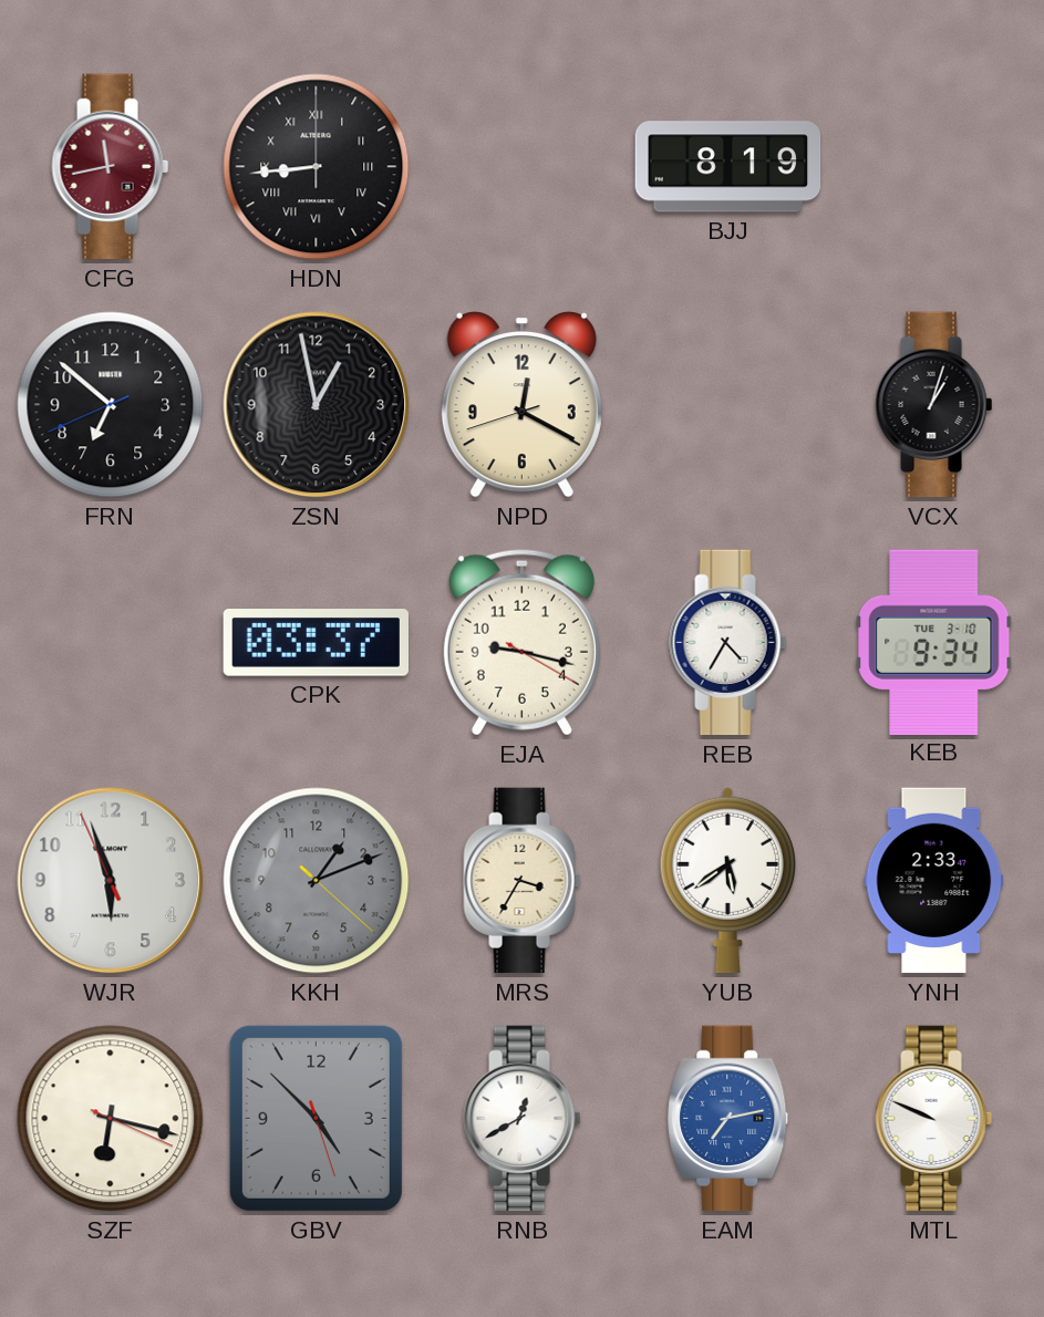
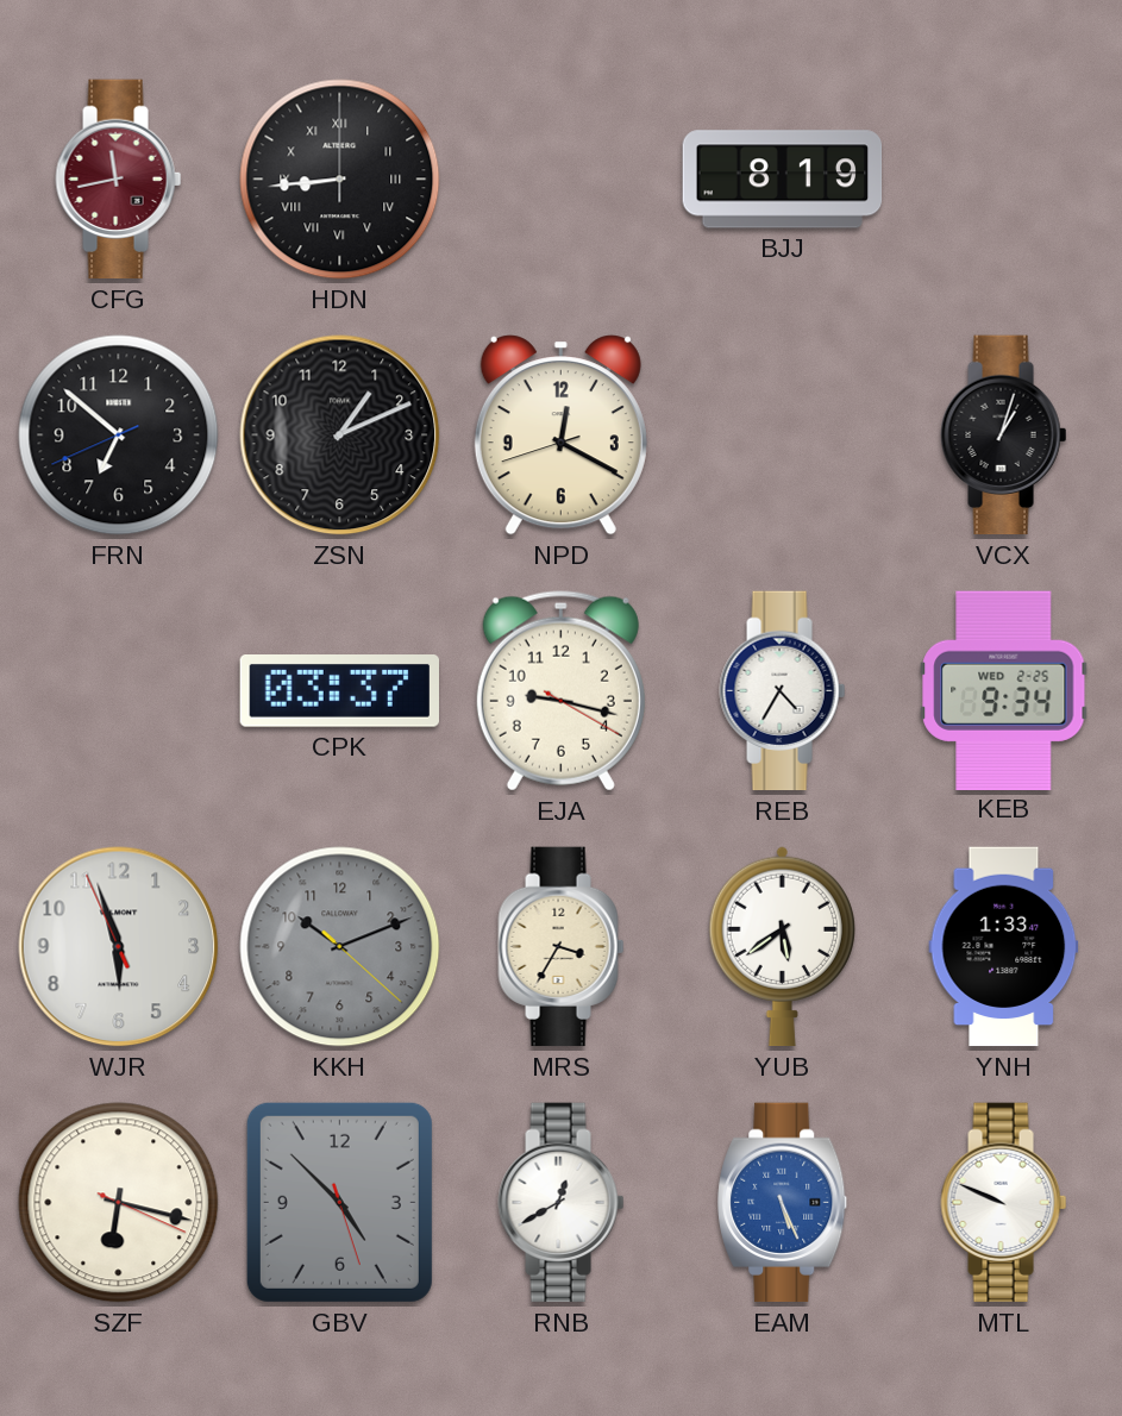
ZSN: 12:58 -> 1:11 (340, 436)
KEB date: TUE 3-10 -> WED 2-25 (1004, 690)
KKH: 1:11 -> 10:11 (340, 947)
YNH: 2:33 -> 1:33 (1004, 947)
EAM: 7:13 -> 5:26 (783, 1203)
